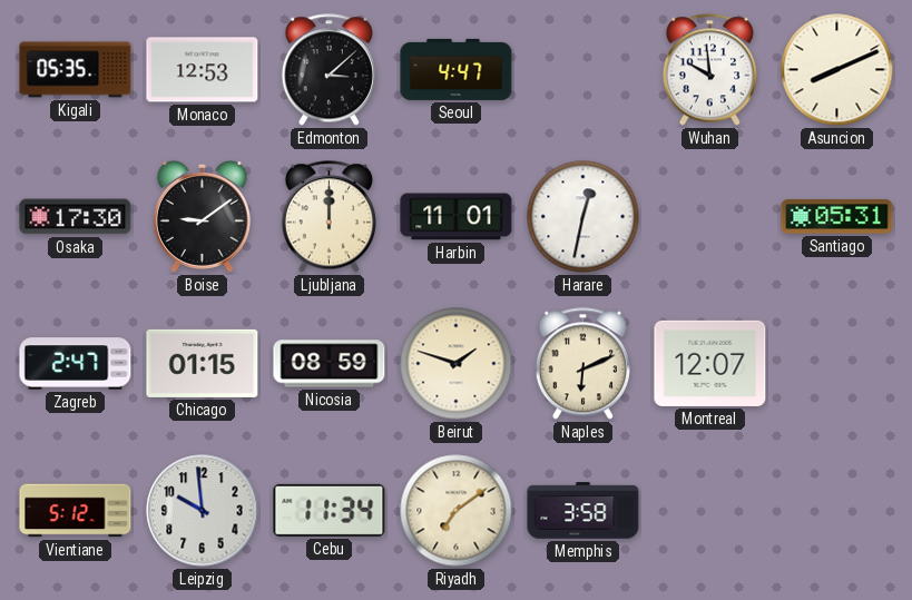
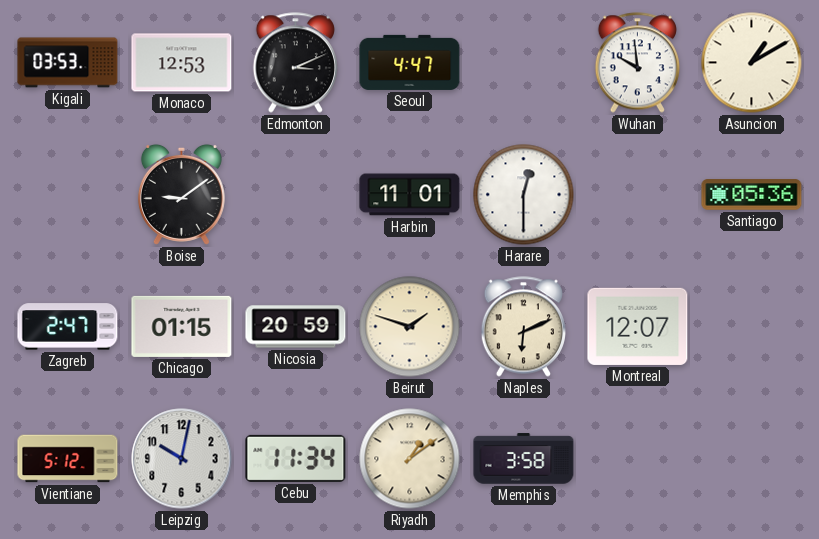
Kigali: 05:35 -> 03:53 (68, 63)
Edmonton: 3:08 -> 3:11 (295, 63)
Asuncion: 8:11 -> 1:10 (752, 63)
Osaka: 17:30 -> none (76, 217)
Ljubljana: 12:00 -> none (328, 217)
Harare: 12:32 -> 12:30 (524, 195)
Santiago: 05:31 -> 05:36 (752, 195)
Nicosia: 08:59 -> 20:59 (296, 327)
Leipzig: 9:59 -> 10:02 (182, 459)
Riyadh: 7:09 -> 1:09 (410, 459)
